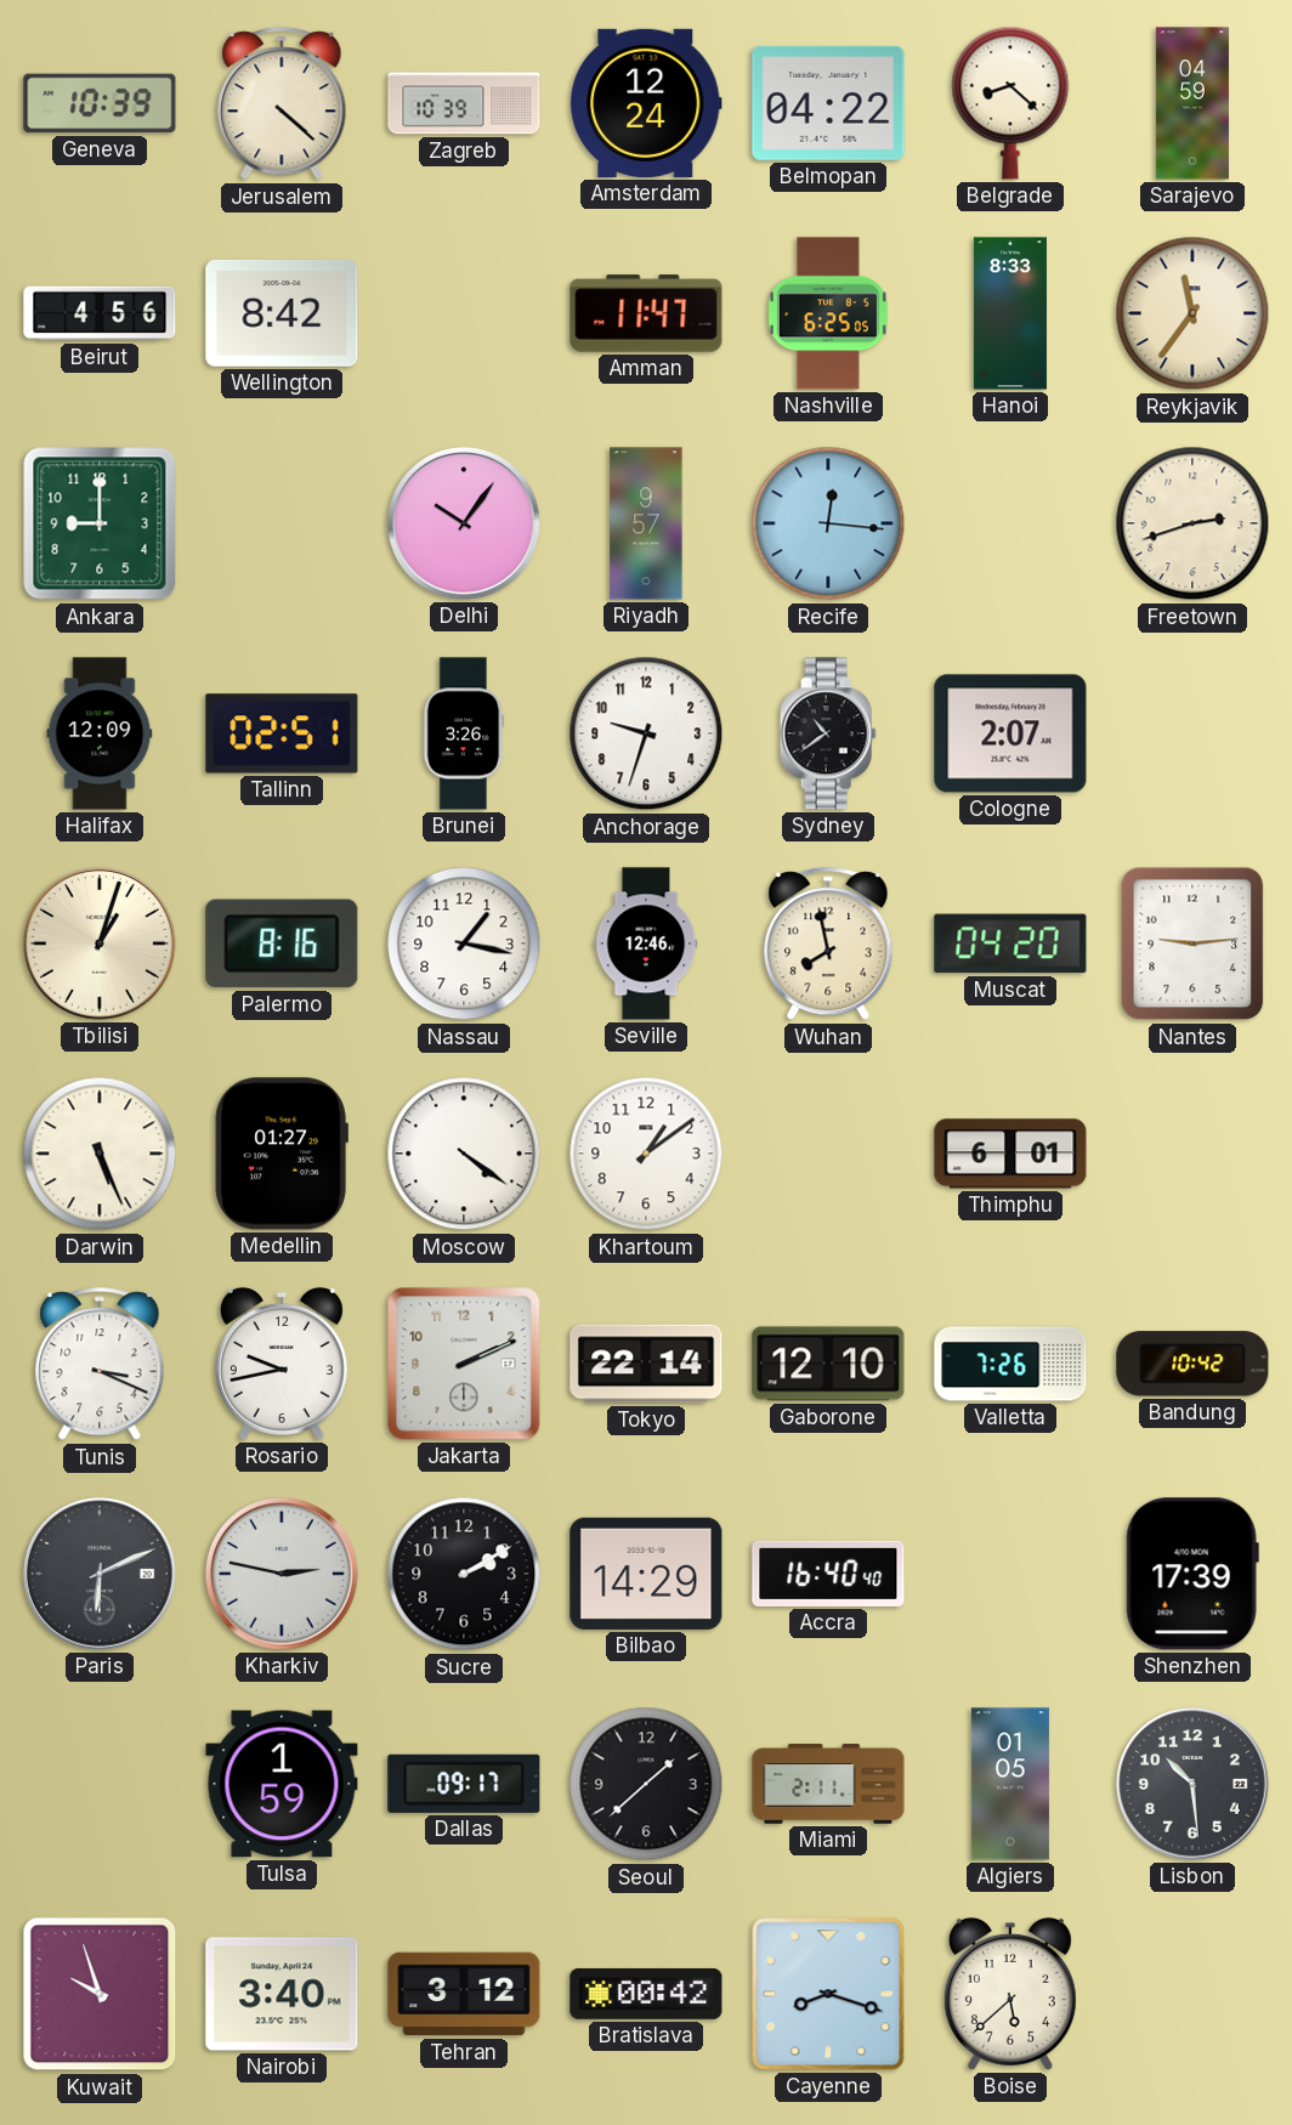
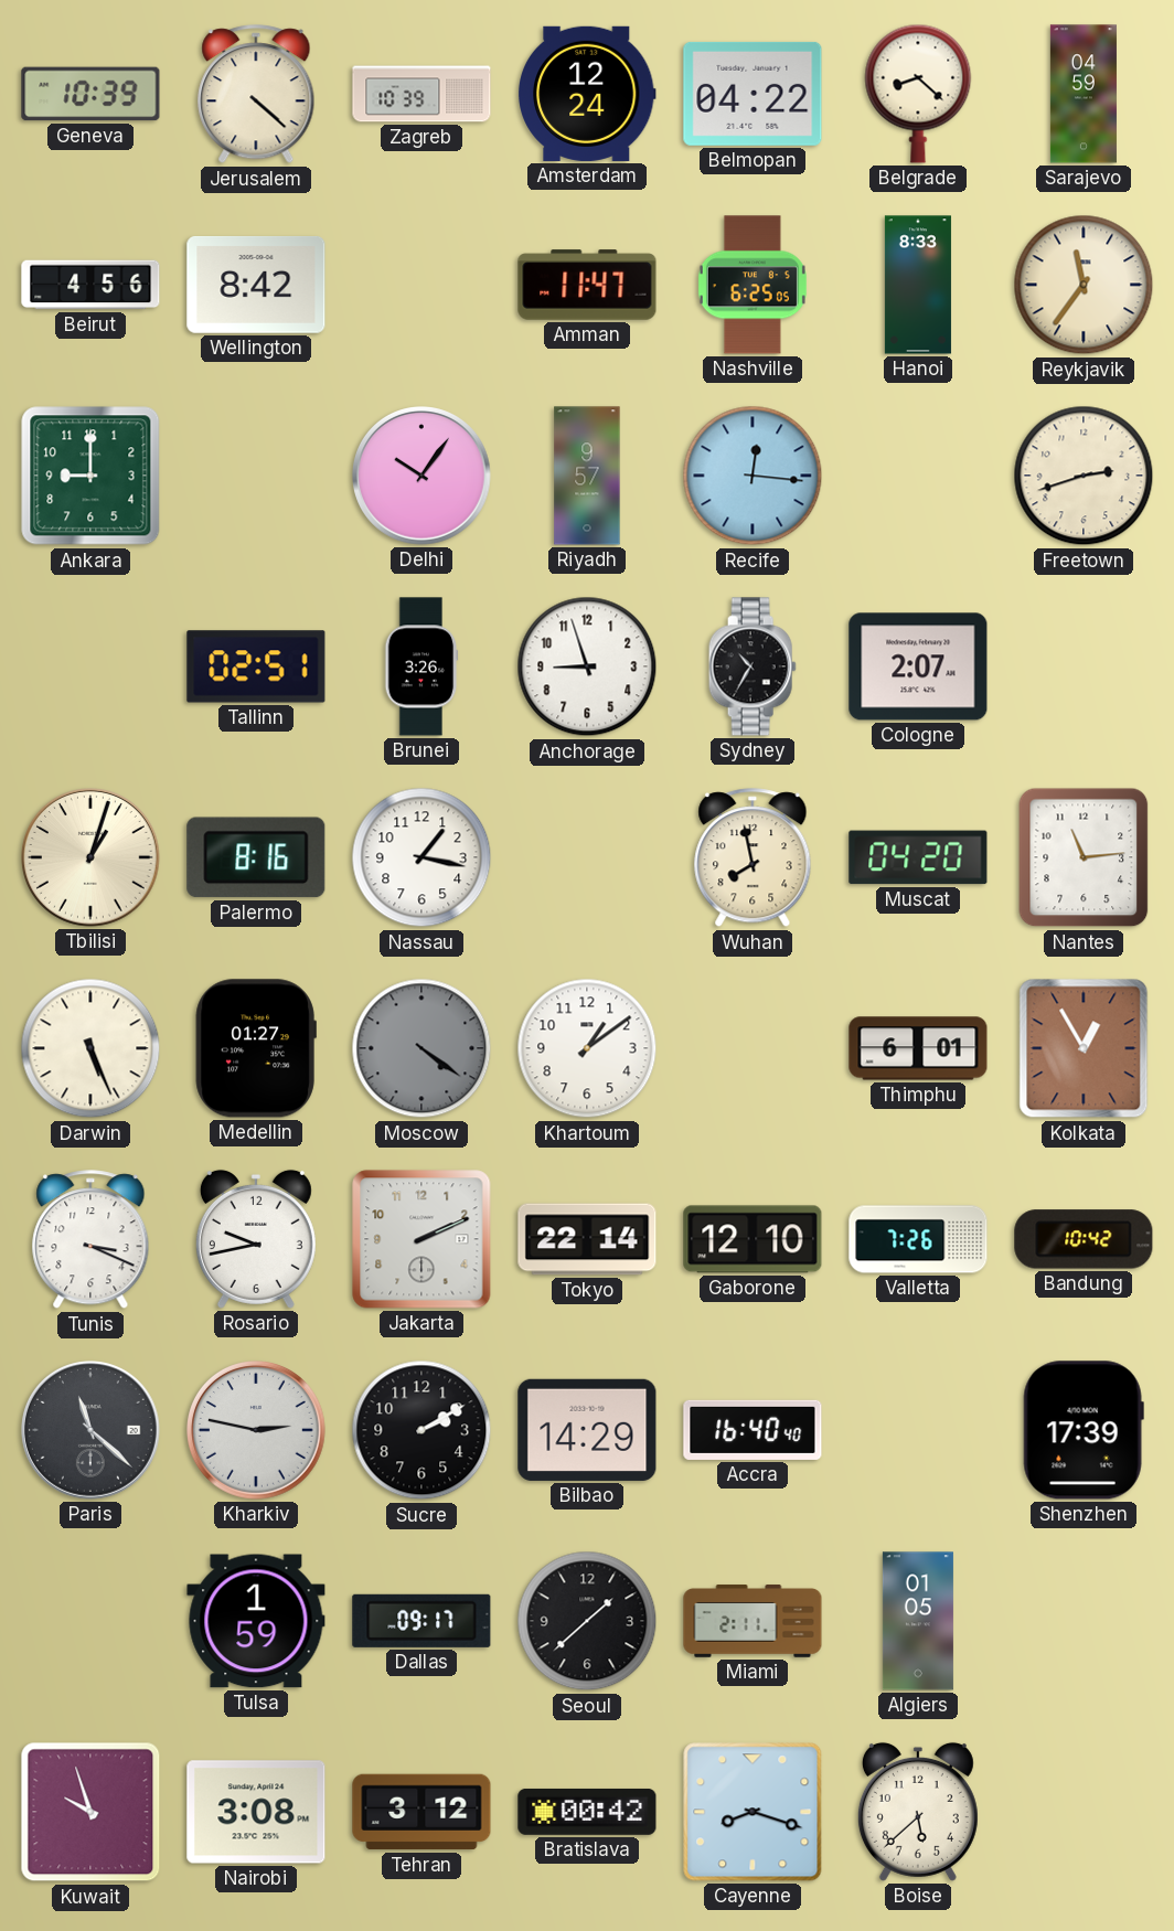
Halifax: 12:09 -> none (100, 733)
Anchorage: 9:33 -> 8:57 (587, 666)
Sydney: 10:39 -> 10:35 (753, 666)
Seville: 12:46 -> none (646, 943)
Nantes: 9:14 -> 11:14 (1084, 857)
Moscow dial: white -> grey (421, 1048)
Kolkata: none -> 12:55 (1084, 1048)
Paris: 6:11 -> 11:22 (92, 1431)
Lisbon: 10:29 -> none (1194, 1785)
Nairobi: 3:40 -> 3:08 (256, 1812)
